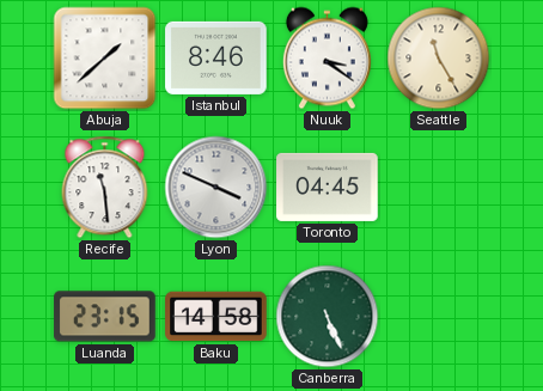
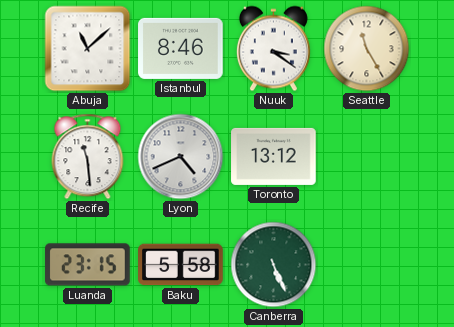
Abuja: 1:38 -> 11:08 (88, 49)
Lyon: 3:49 -> 4:41 (181, 157)
Toronto: 04:45 -> 13:12 (274, 156)
Baku: 14:58 -> 5:58 (181, 265)
